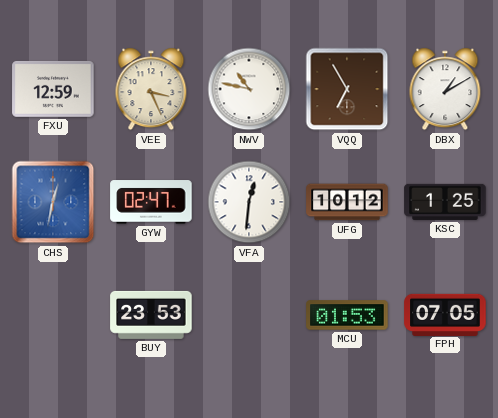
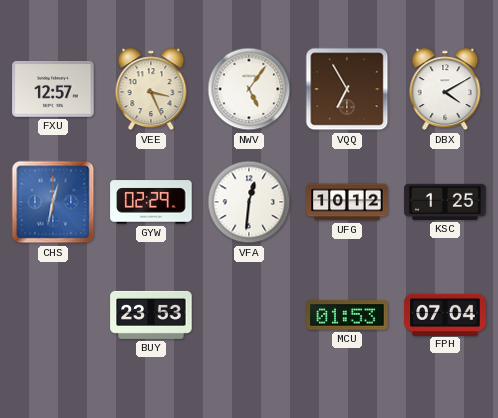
FXU: 12:59 -> 12:57 (53, 89)
NWV: 10:47 -> 5:06 (249, 89)
DBX: 1:10 -> 4:10 (445, 89)
GYW: 02:47 -> 02:29 (151, 202)
FPH: 07:05 -> 07:04 (445, 314)
